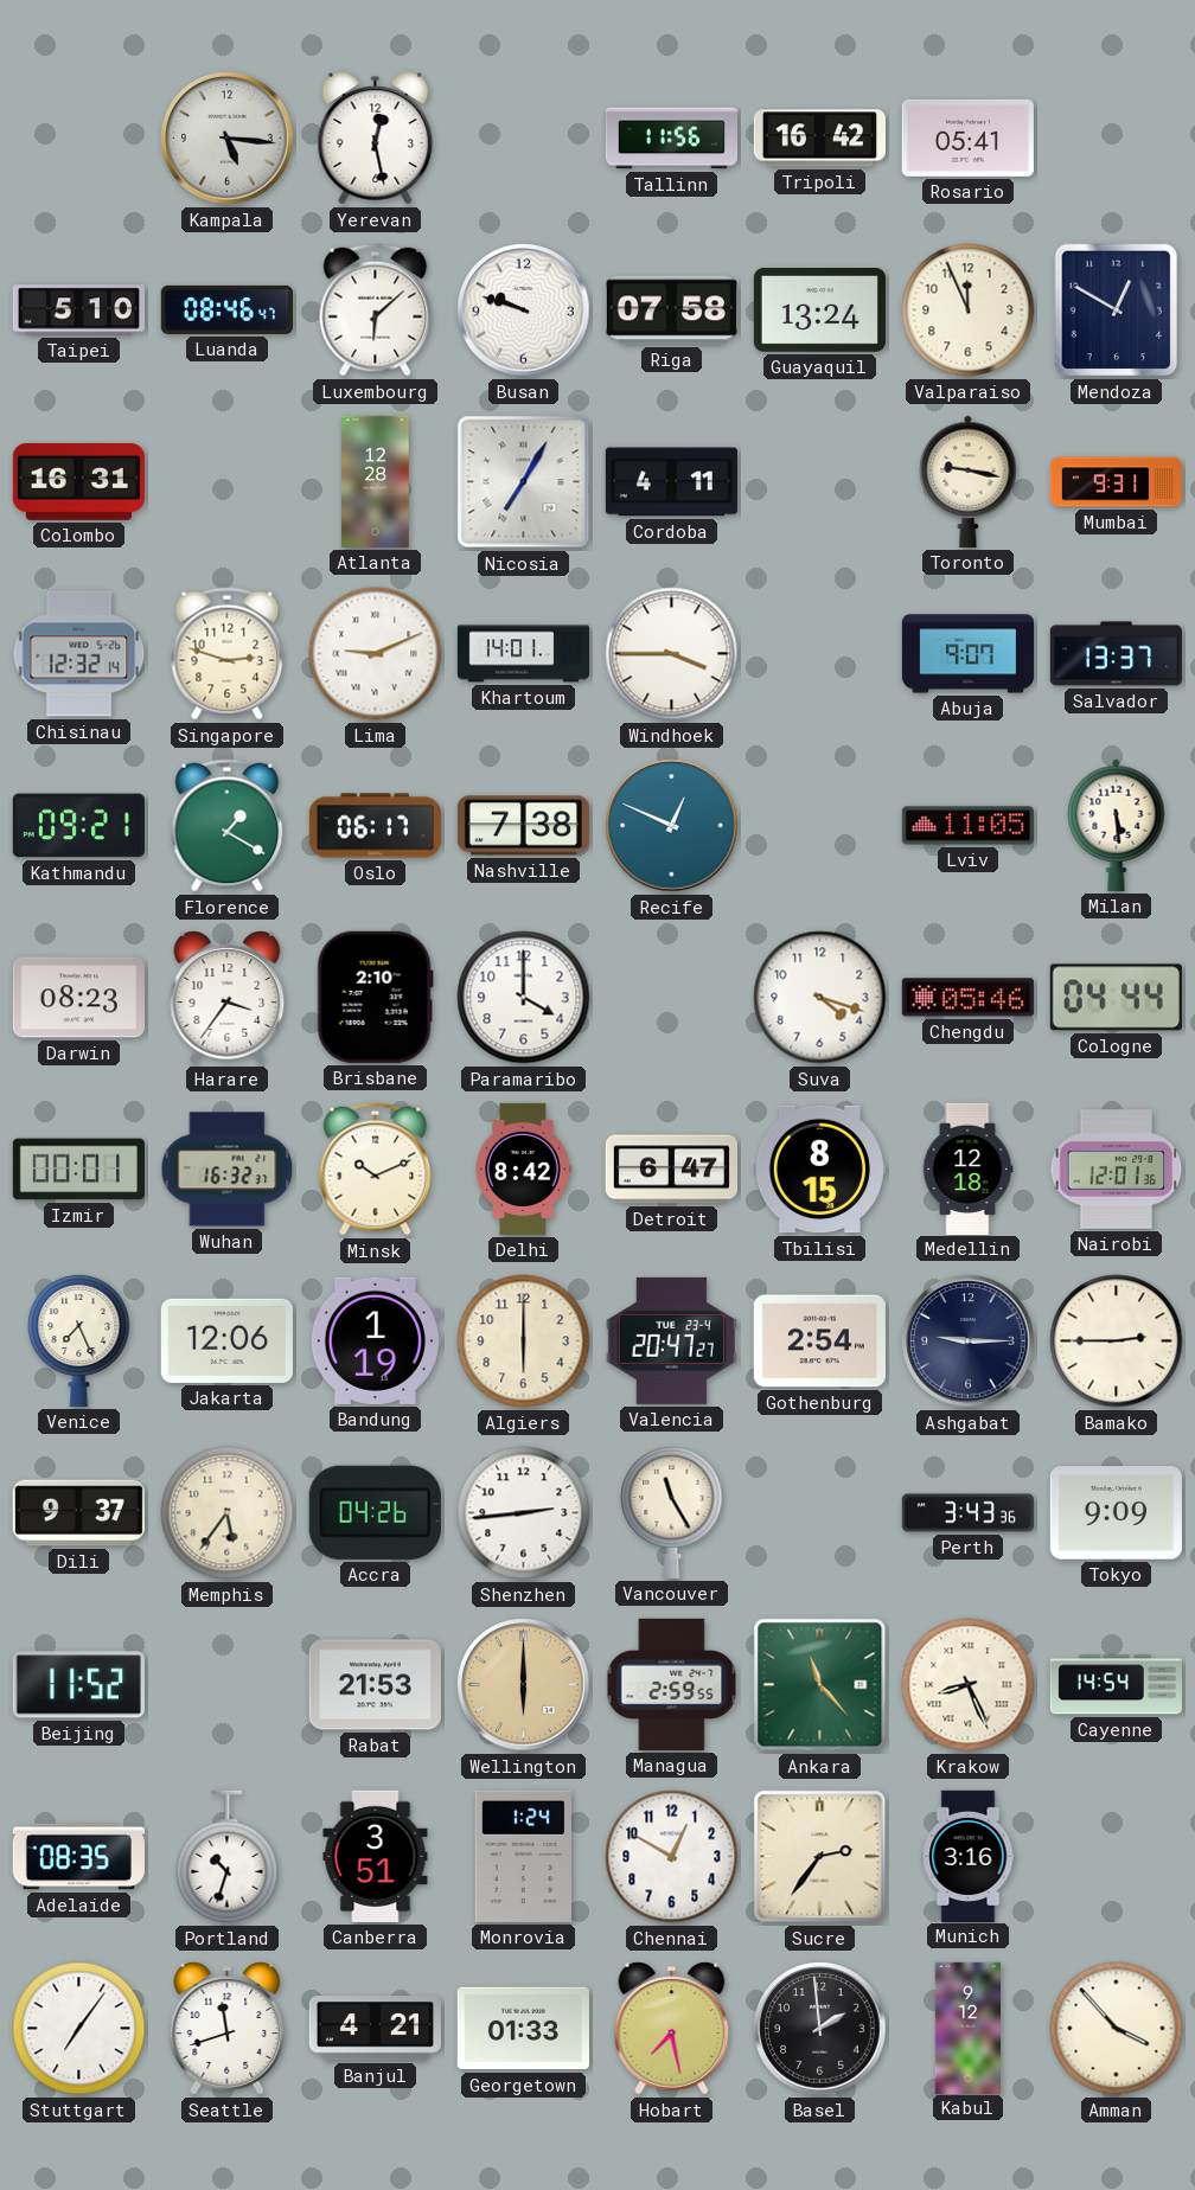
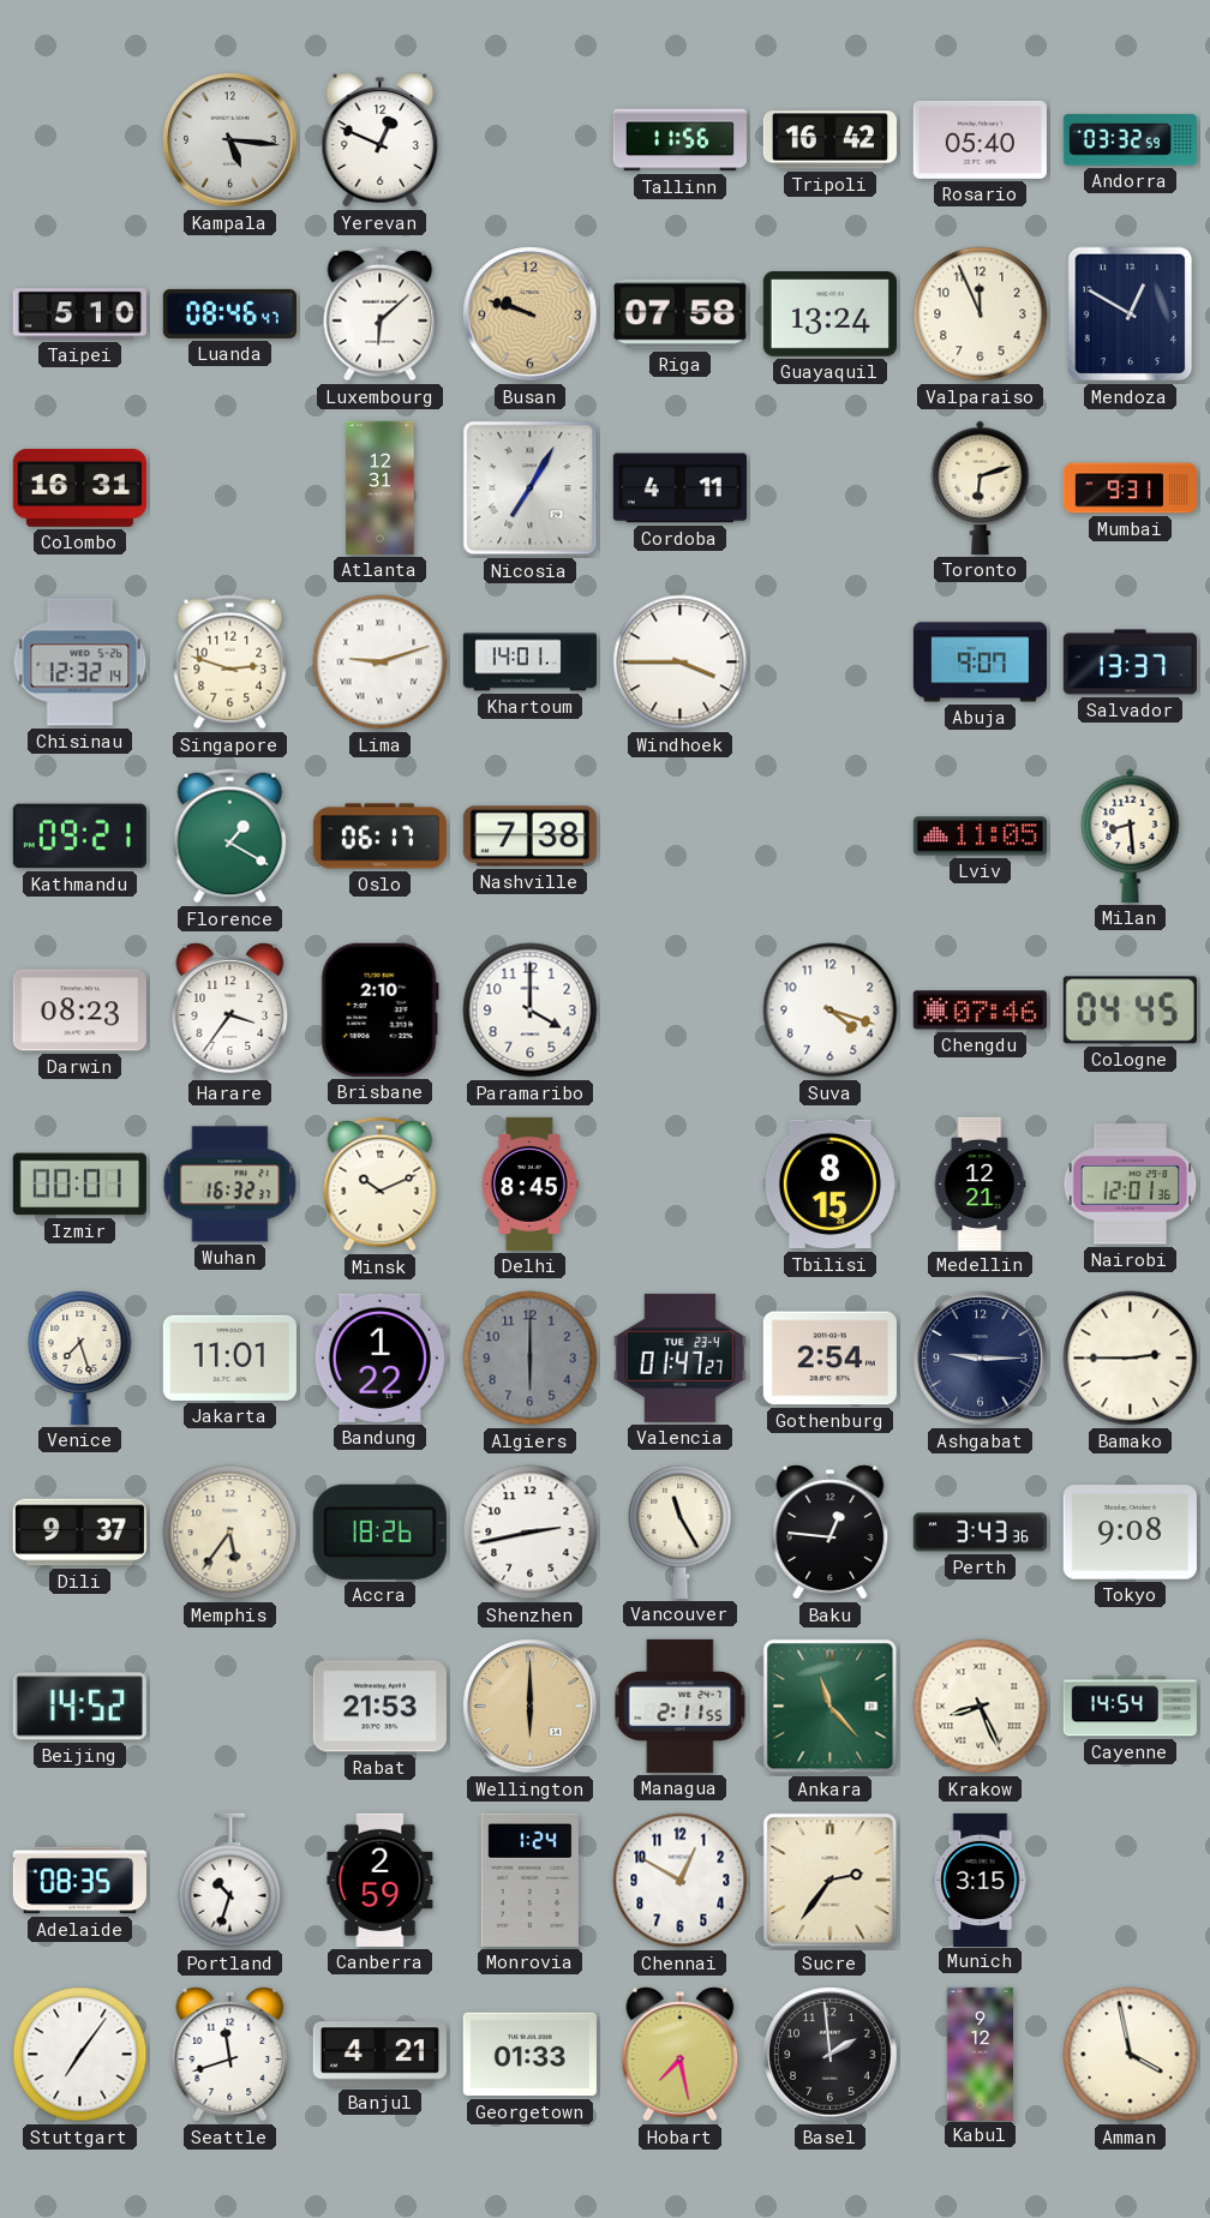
Yerevan: 12:28 -> 12:49 (381, 140)
Rosario: 05:41 -> 05:40 (980, 139)
Andorra: none -> 03:32 (1130, 140)
Busan dial: white -> champagne (531, 314)
Atlanta: 12:28 -> 12:31 (381, 487)
Toronto: 9:17 -> 6:12 (981, 487)
Lima: 9:11 -> 9:12 (381, 663)
Recife: 12:49 -> none (672, 826)
Milan: 5:29 -> 8:29 (1131, 835)
Chengdu: 05:46 -> 07:46 (980, 1011)
Cologne: 04:44 -> 04:45 (1130, 1011)
Delhi: 8:42 -> 8:45 (531, 1183)
Detroit: 6:47 -> none (671, 1170)
Medellin: 12:18 -> 12:21 (980, 1183)
Venice: 7:26 -> 7:27 (80, 1357)
Jakarta: 12:06 -> 11:01 (229, 1357)
Bandung: 1:19 -> 1:22 (379, 1357)
Algiers dial: cream -> grey (531, 1359)
Valencia: 20:47 -> 01:47 (679, 1357)
Accra: 04:26 -> 18:26 (379, 1531)
Shenzhen: 2:44 -> 2:43 (531, 1533)
Baku: none -> 12:46 (831, 1533)
Tokyo: 9:09 -> 9:08 (1130, 1533)
Beijing: 11:52 -> 14:52 (79, 1707)
Managua: 2:59 -> 2:11 (681, 1706)
Canberra: 3:51 -> 2:59 (381, 1880)
Munich: 3:16 -> 3:15 (981, 1880)
Amman: 3:53 -> 3:58 (1131, 2055)
